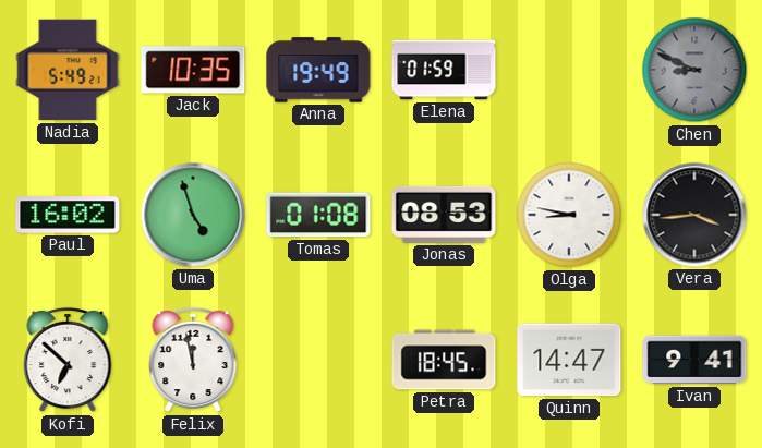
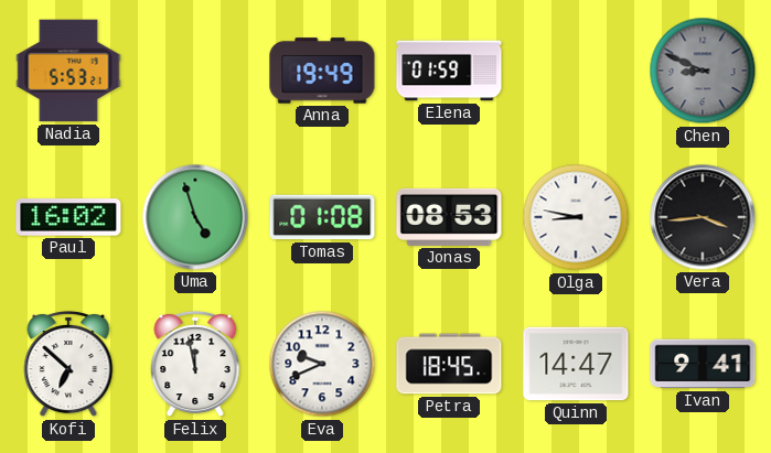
Nadia: 5:49 -> 5:53 (68, 71)
Jack: 10:35 -> none (193, 70)
Eva: none -> 9:41 (322, 364)
